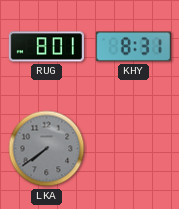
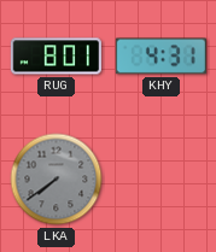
KHY: 8:31 -> 4:31 (160, 57)
